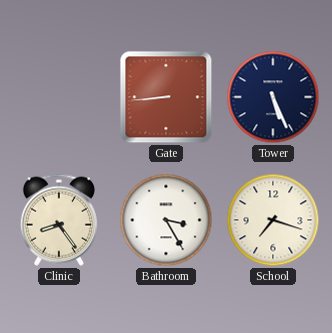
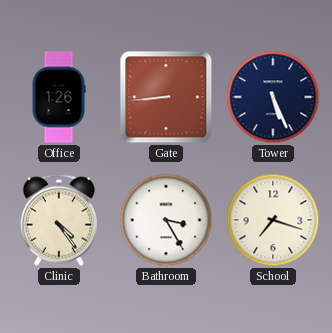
Office: none -> 1:26 (59, 97)
Clinic: 8:24 -> 4:24 (59, 220)
